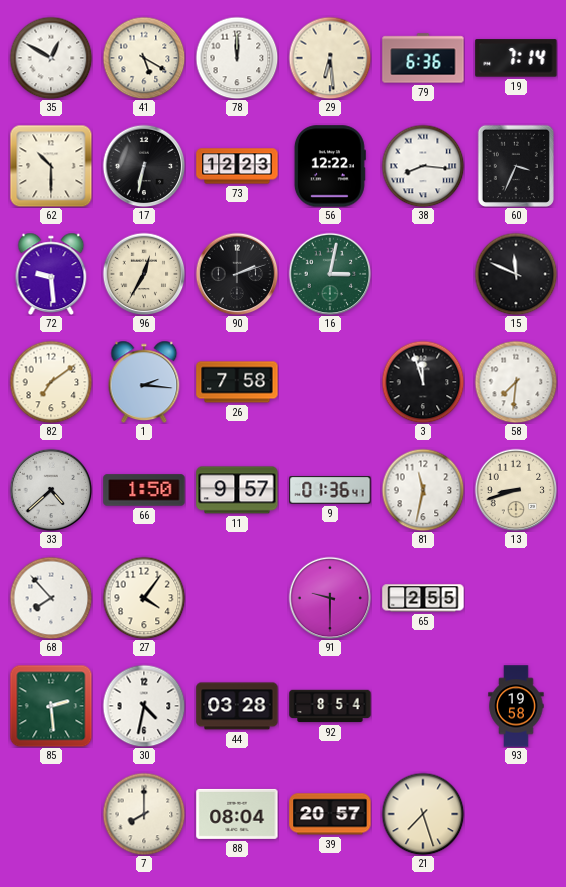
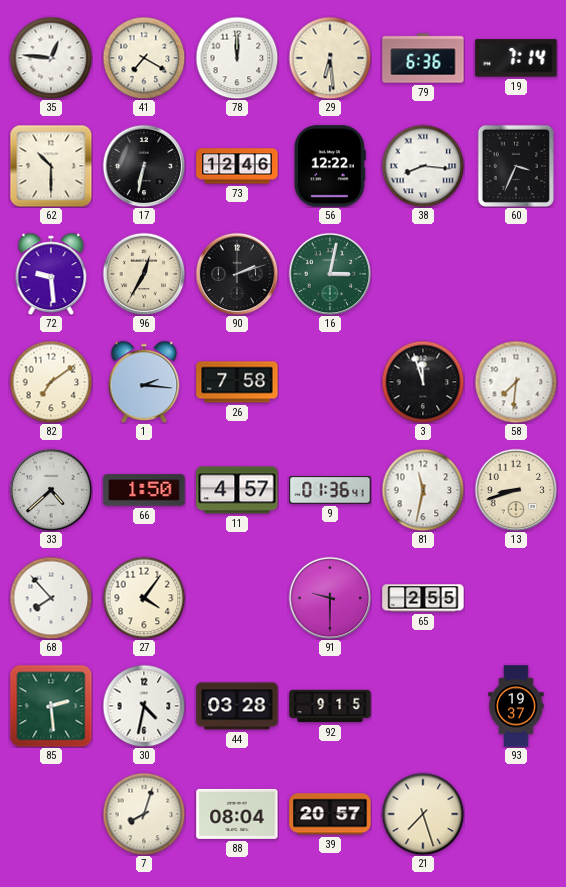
35: 12:50 -> 12:46 (51, 58)
41: 5:20 -> 7:20 (144, 58)
73: 12:23 -> 12:46 (237, 166)
15: 11:49 -> none (516, 274)
11: 9:57 -> 4:57 (237, 490)
92: 8:54 -> 9:15 (330, 706)
93: 19:58 -> 19:37 (516, 706)
7: 8:00 -> 8:03 (144, 814)
